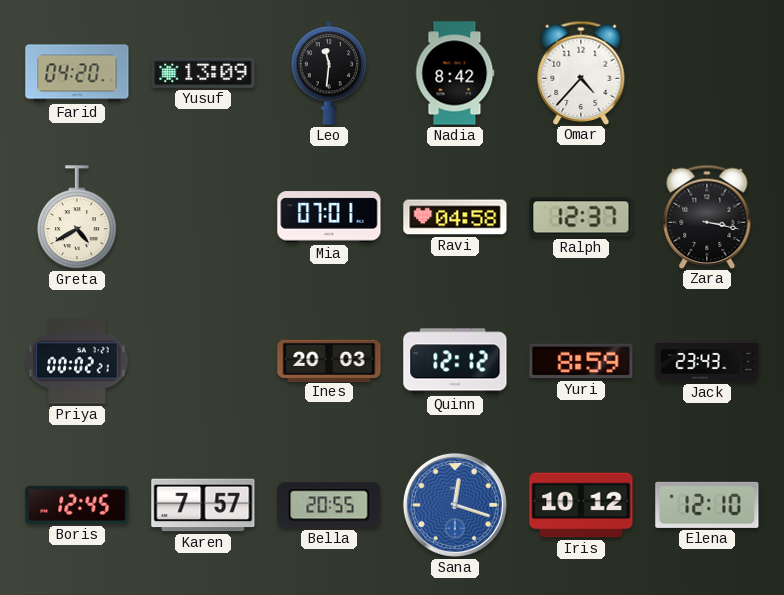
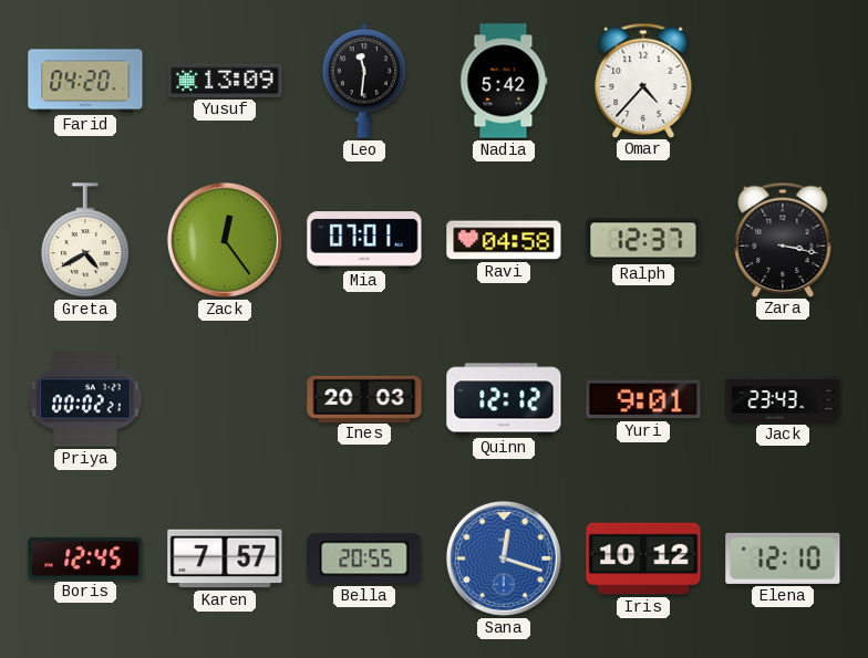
Nadia: 8:42 -> 5:42 (504, 81)
Zack: none -> 12:24 (225, 240)
Yuri: 8:59 -> 9:01 (643, 399)
